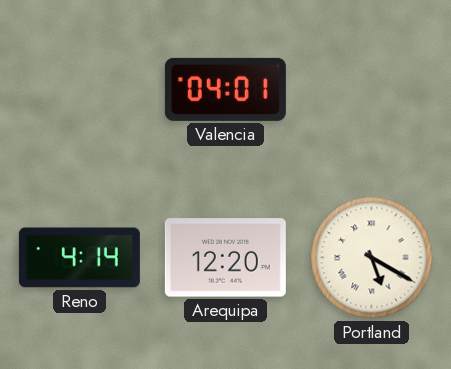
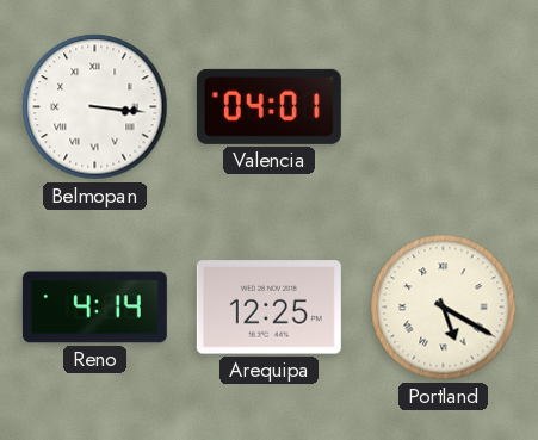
Belmopan: none -> 3:16 (95, 107)
Arequipa: 12:20 -> 12:25 (268, 308)
